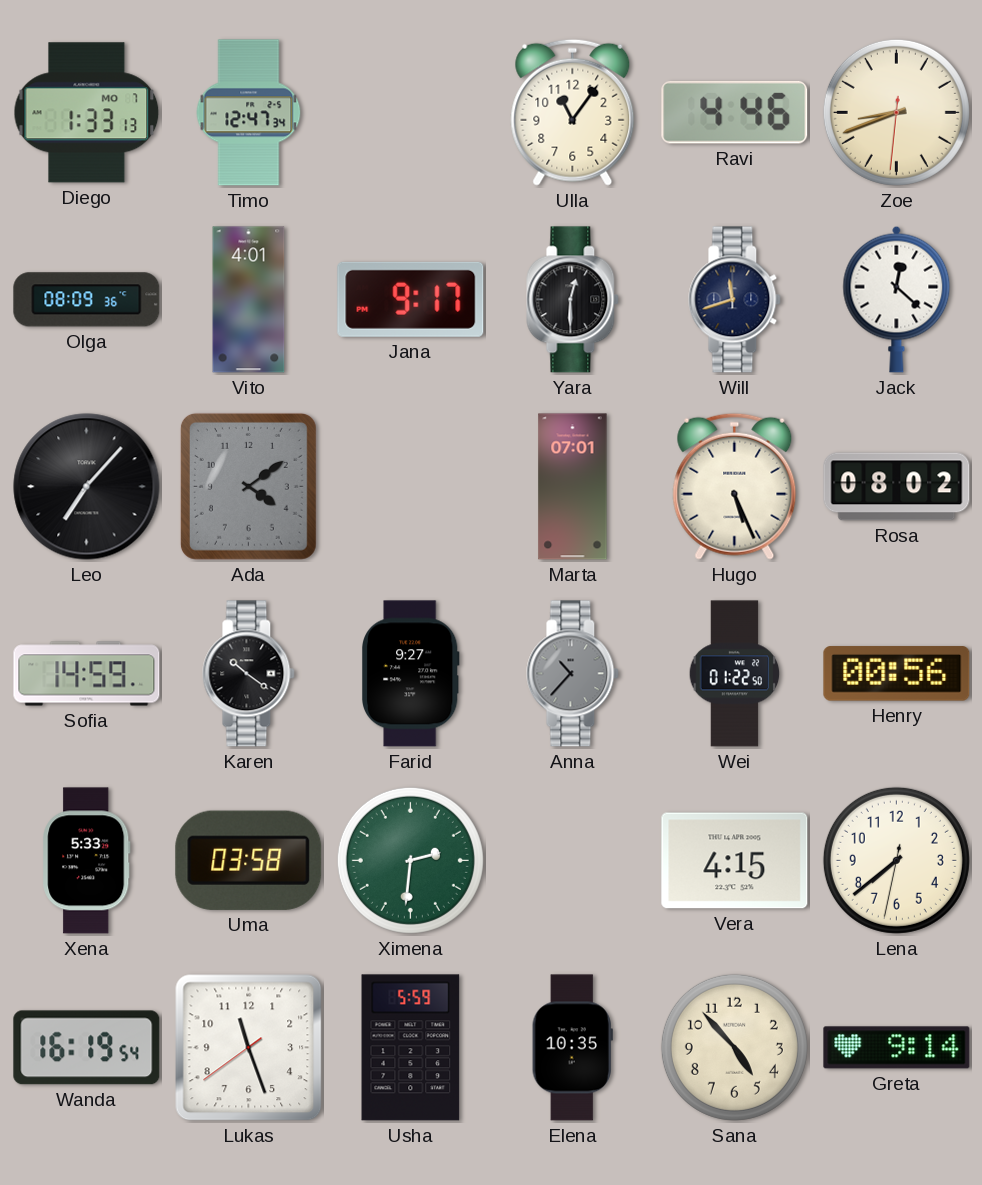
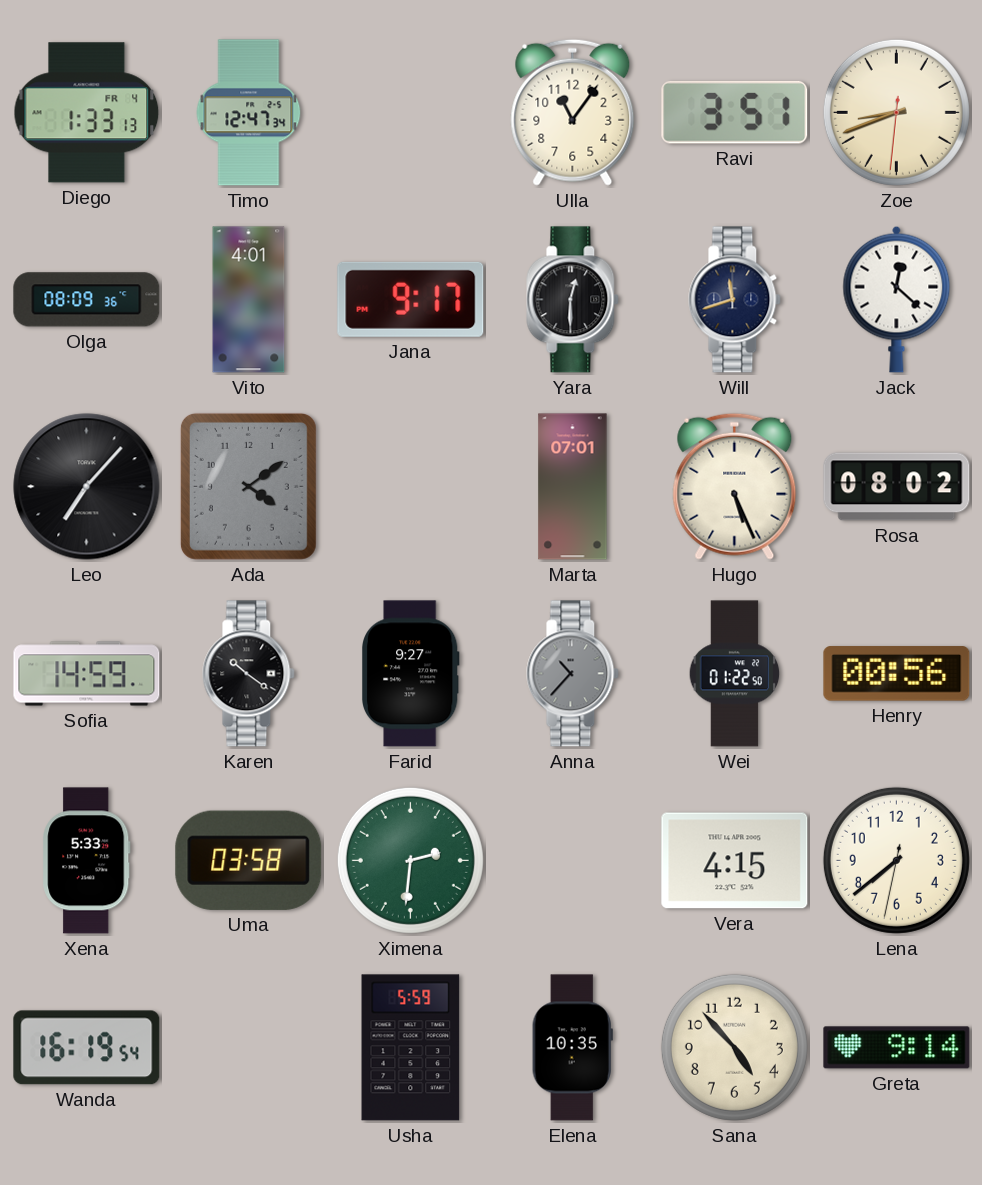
Diego date: MO 7 -> FR 4 (87, 113)
Ravi: 4:46 -> 3:51 (735, 112)
Lukas: 11:26 -> none (249, 1048)
